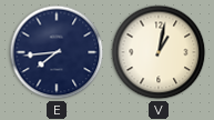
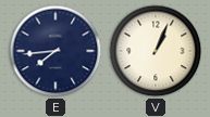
V: 1:02 -> 1:04 (156, 51)
